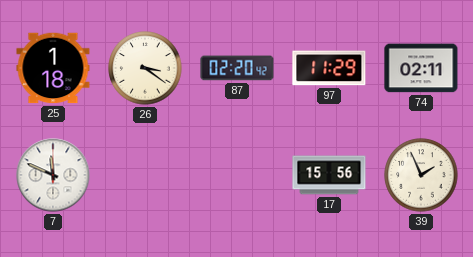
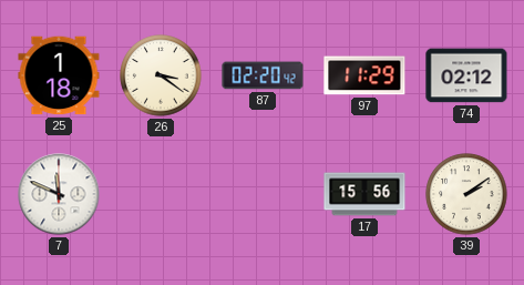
74: 02:11 -> 02:12 (466, 75)
39: 1:56 -> 2:09 (466, 194)
